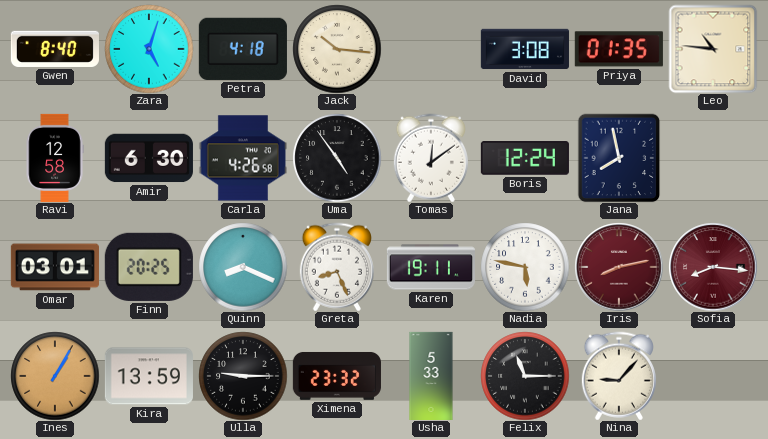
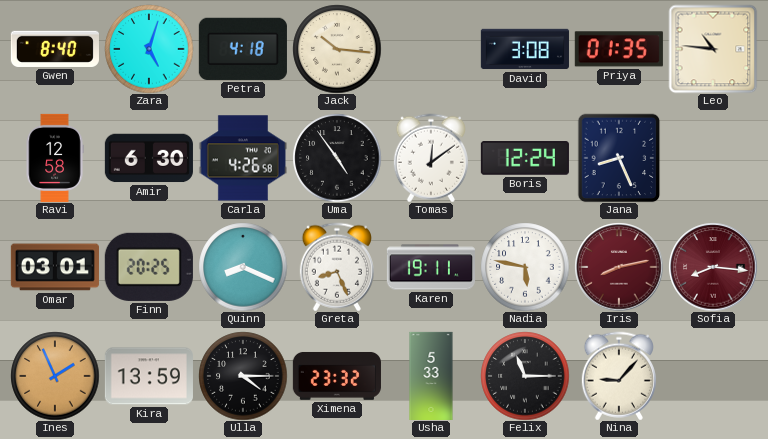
Jana: 7:58 -> 8:26 (619, 158)
Ines: 1:05 -> 1:56 (55, 376)
Ulla: 9:15 -> 4:15 (243, 376)
